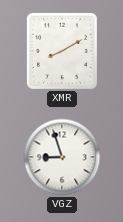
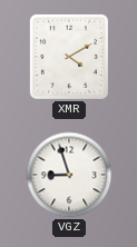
XMR: 8:10 -> 4:10 (69, 57)
